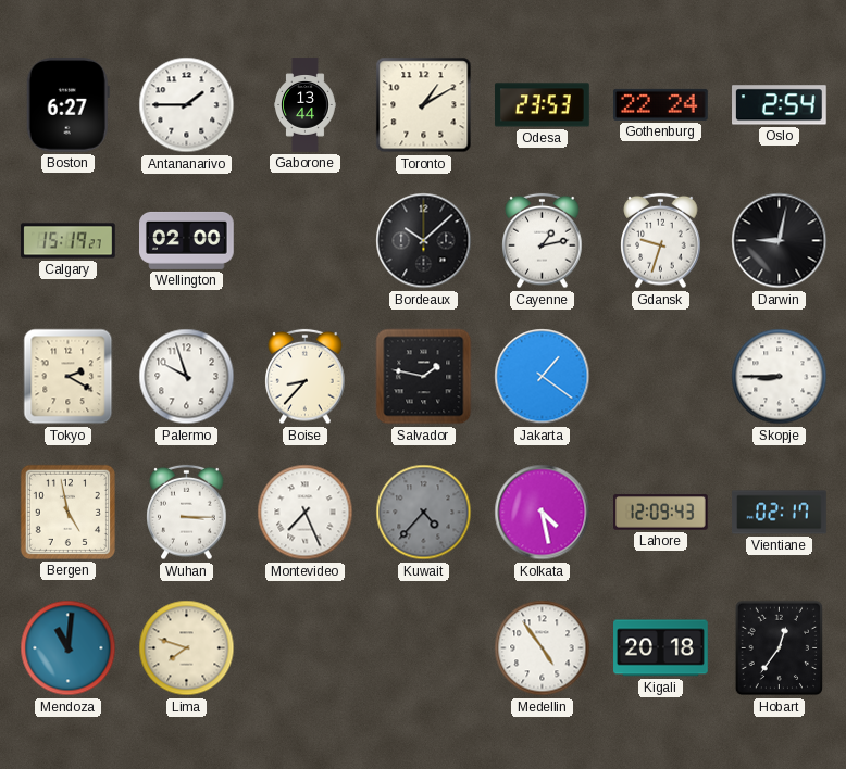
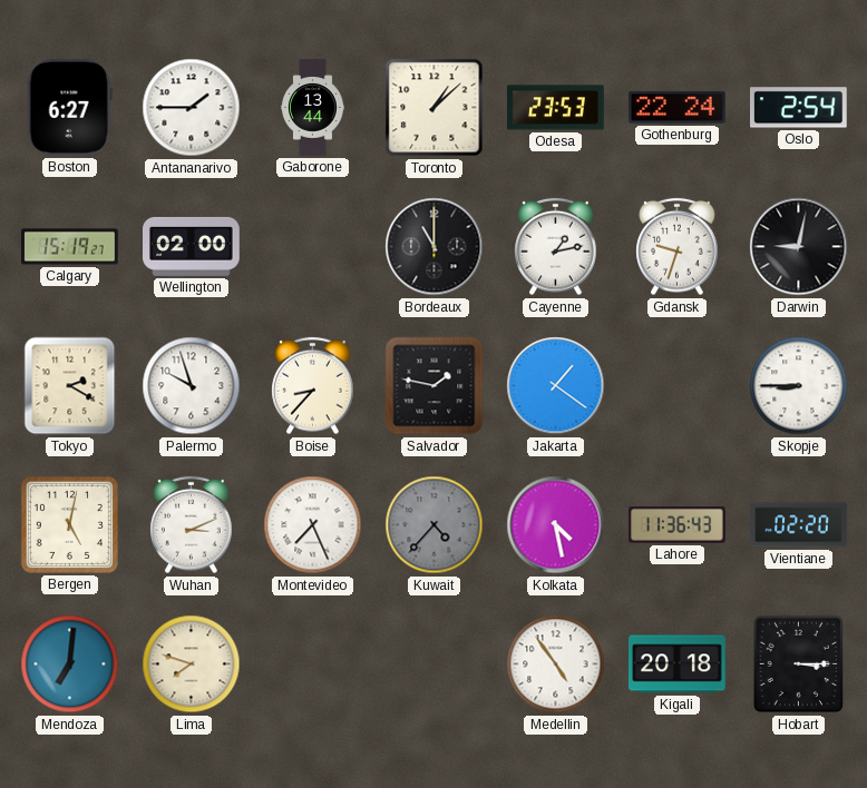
Toronto: 1:10 -> 1:08 (435, 108)
Bordeaux: 10:08 -> 11:00 (435, 247)
Bergen: 4:58 -> 5:02 (69, 524)
Wuhan: 3:15 -> 3:11 (192, 525)
Lahore: 12:09 -> 11:36 (678, 525)
Vientiane: 02:17 -> 02:20 (799, 525)
Mendoza: 11:01 -> 7:01 (70, 664)
Hobart: 12:36 -> 3:15 (798, 664)
